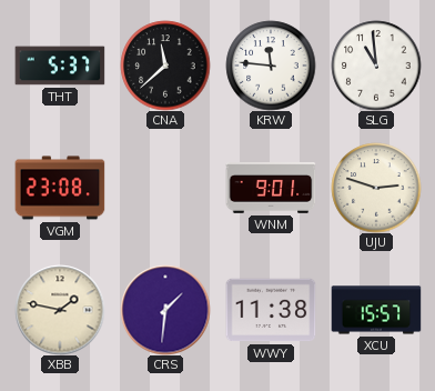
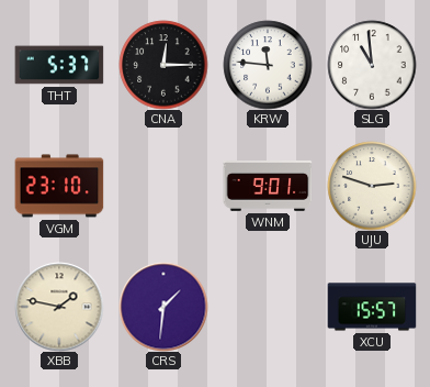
CNA: 11:38 -> 12:15 (163, 65)
VGM: 23:08 -> 23:10 (59, 186)
WWY: 11:38 -> none (271, 310)
